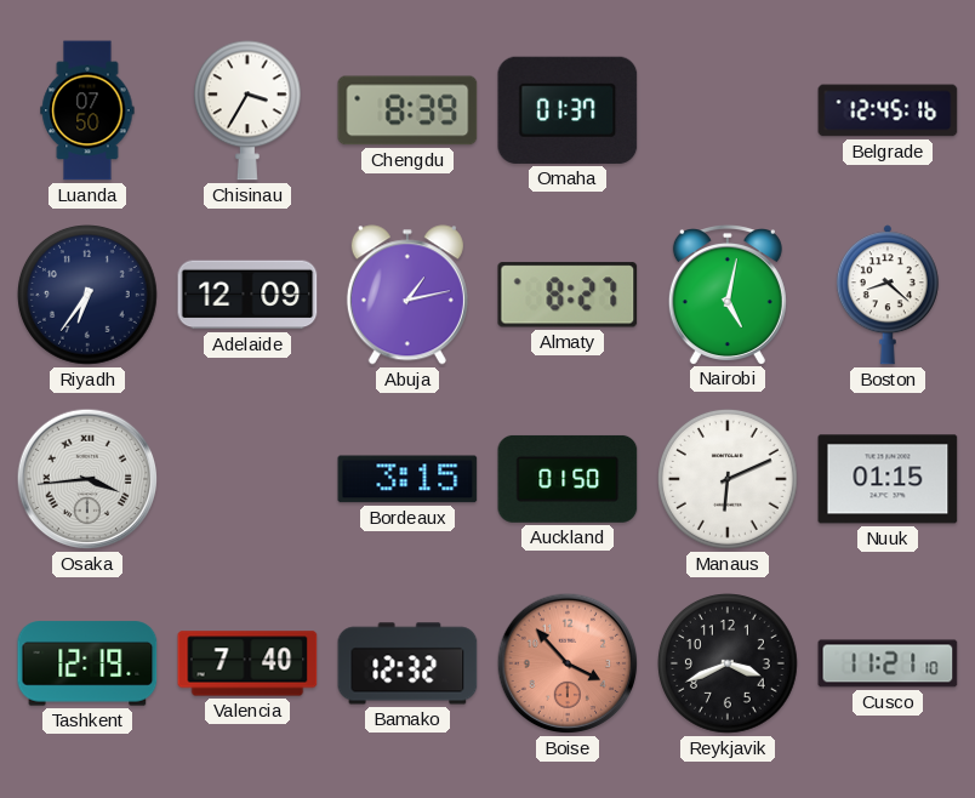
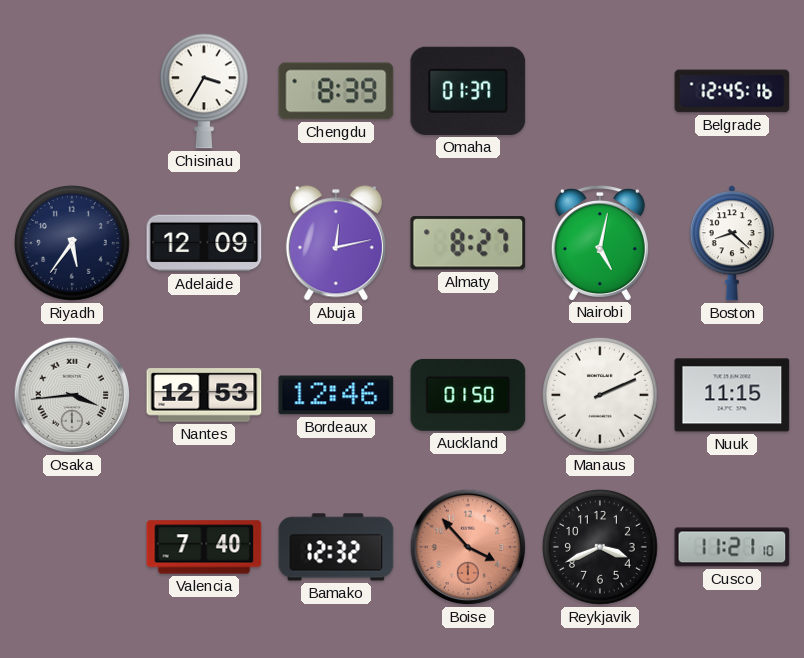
Luanda: 07:50 -> none (87, 110)
Riyadh: 6:36 -> 5:36 (73, 244)
Abuja: 1:13 -> 12:13 (336, 243)
Nantes: none -> 12:53 (204, 395)
Bordeaux: 3:15 -> 12:46 (336, 395)
Manaus: 6:11 -> 2:11 (601, 396)
Nuuk: 01:15 -> 11:15 (732, 395)
Tashkent: 12:19 -> none (87, 663)
